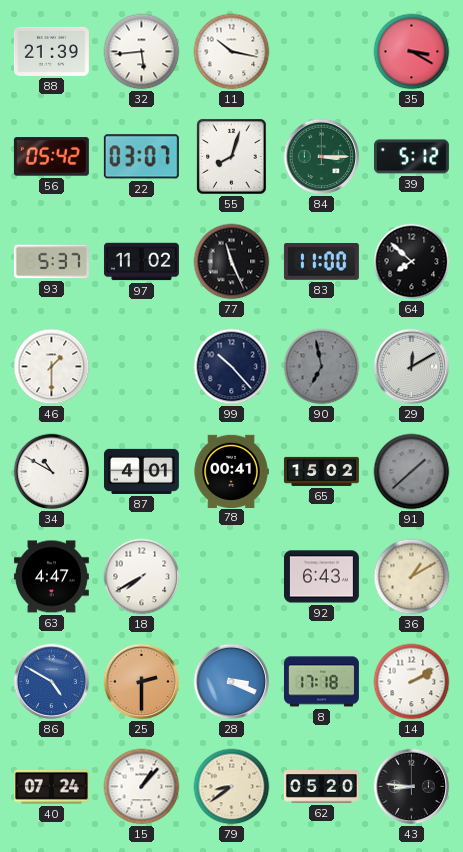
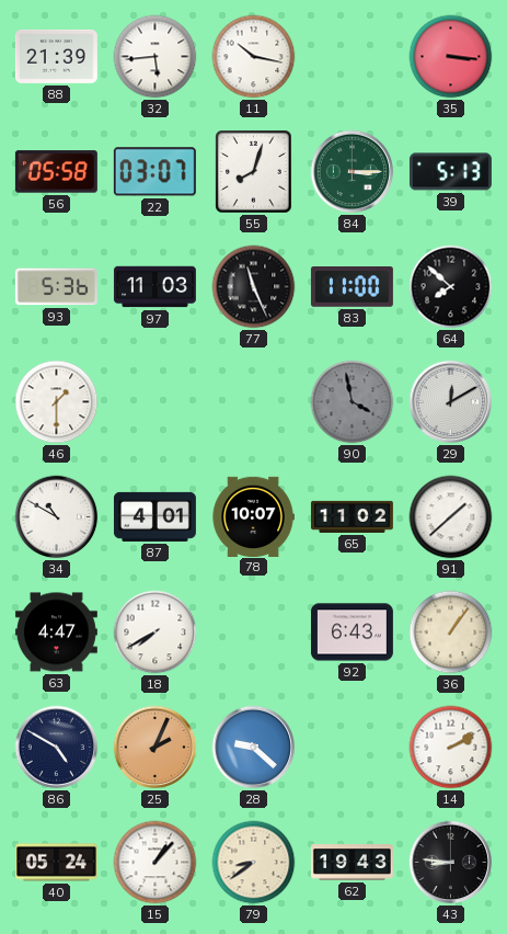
35: 3:20 -> 3:16 (451, 57)
56: 05:42 -> 05:58 (56, 172)
39: 5:12 -> 5:13 (450, 172)
93: 5:37 -> 5:36 (56, 287)
97: 11:02 -> 11:03 (154, 287)
99: 10:23 -> none (232, 367)
90: 6:58 -> 3:58 (353, 402)
78: 00:41 -> 10:07 (253, 516)
65: 15:02 -> 11:02 (352, 516)
91 dial: grey -> white (451, 517)
36: 1:10 -> 1:06 (451, 633)
86 dial: blue -> navy (57, 748)
25: 2:30 -> 2:04 (155, 748)
28: 3:19 -> 9:22 (254, 748)
8: 17:18 -> none (321, 682)
40: 07:24 -> 05:24 (56, 863)
62: 05:20 -> 19:43 (352, 863)
